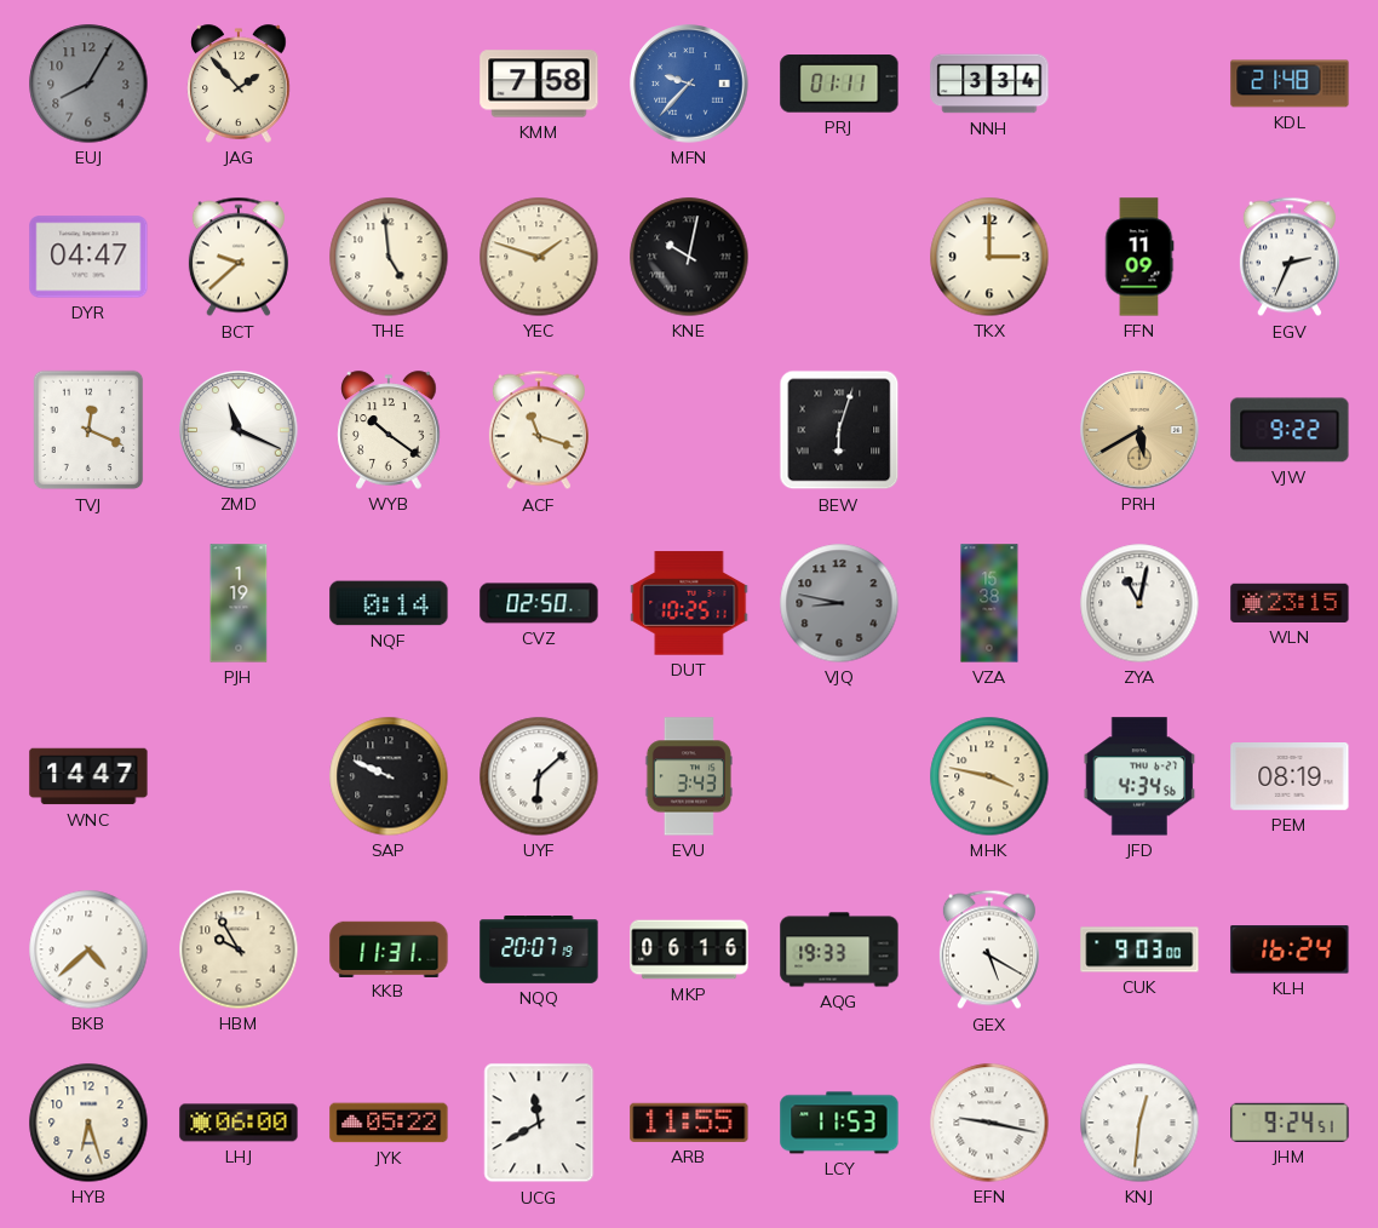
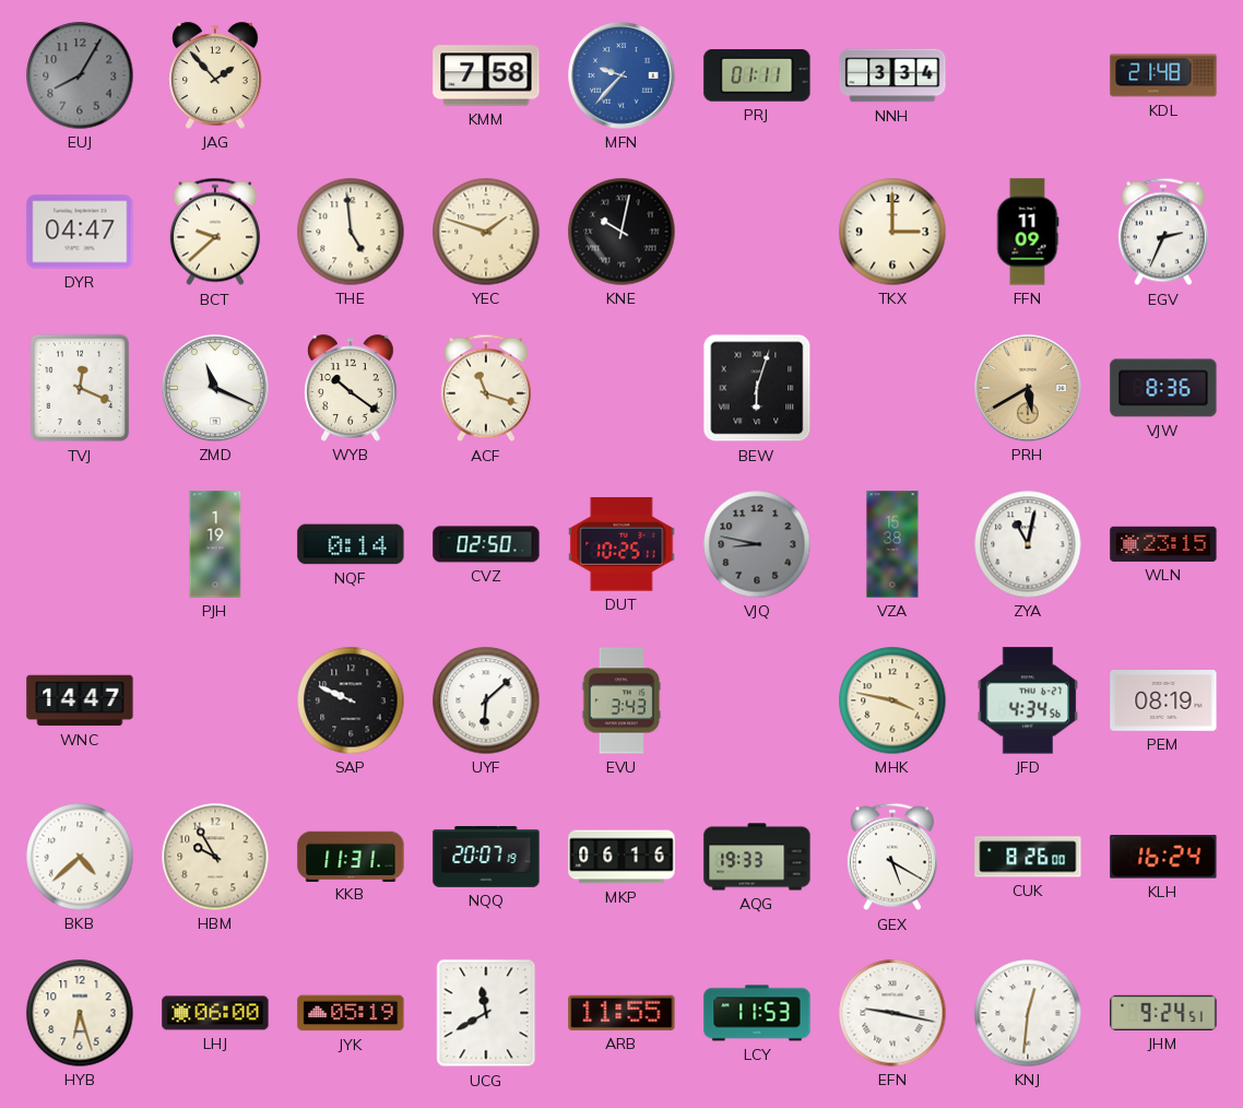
VJW: 9:22 -> 8:36 (1163, 388)
CUK: 9:03 -> 8:26 (1028, 857)
JYK: 05:22 -> 05:19 (351, 1013)
